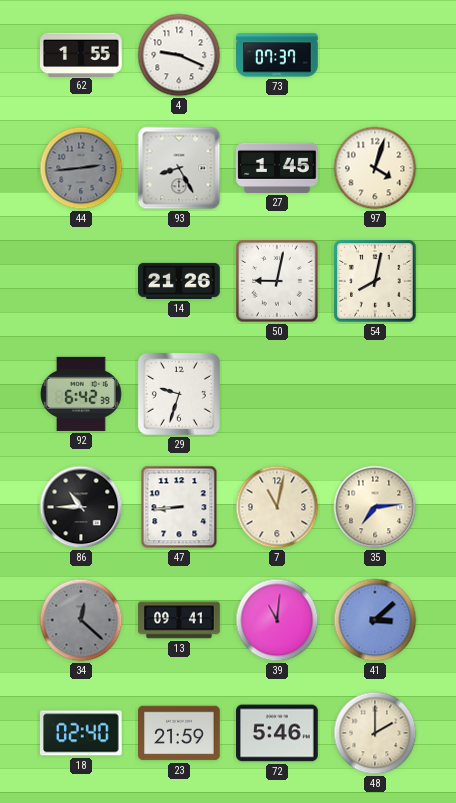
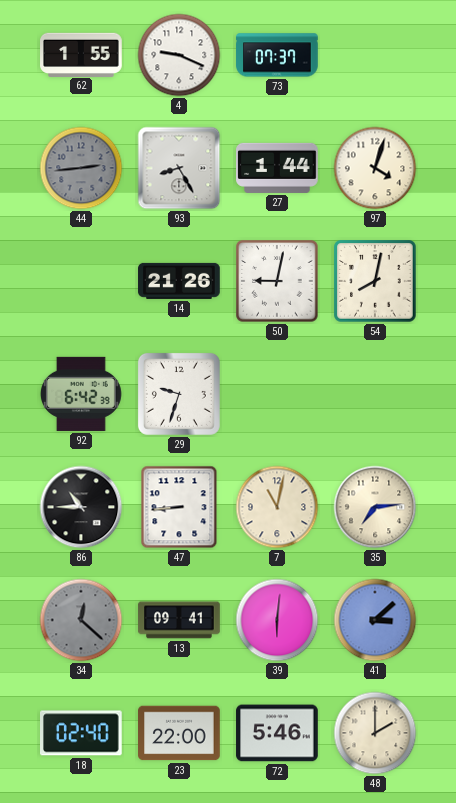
27: 1:45 -> 1:44 (277, 168)
39: 11:01 -> 6:01 (277, 620)
23: 21:59 -> 22:00 (179, 733)
